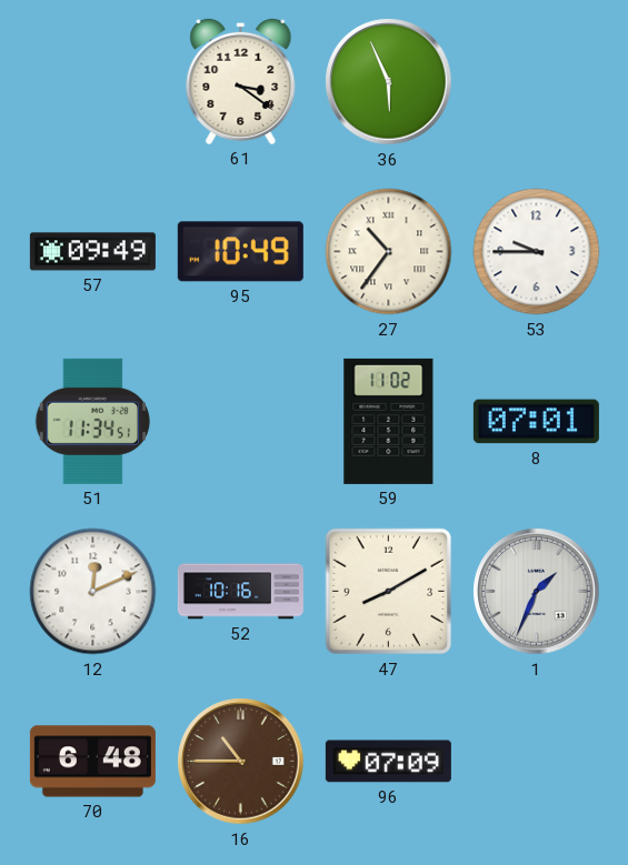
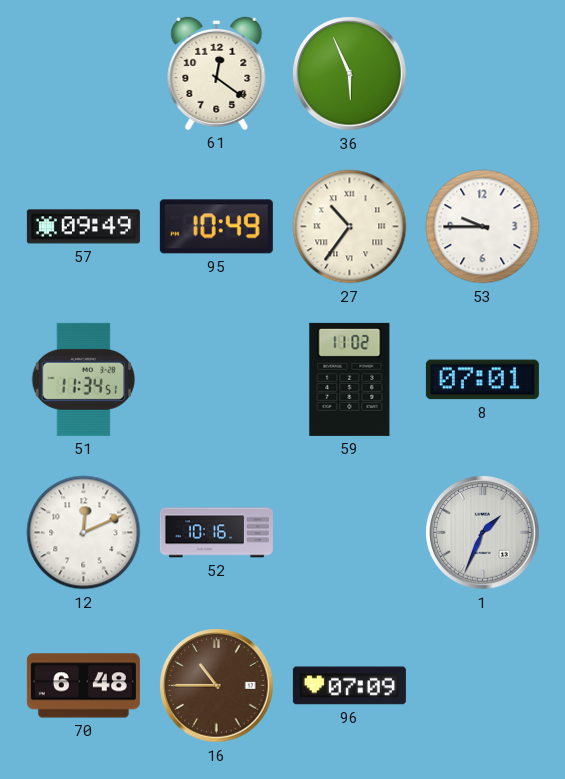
61: 3:21 -> 12:21 (217, 73)
47: 8:10 -> none (389, 592)
